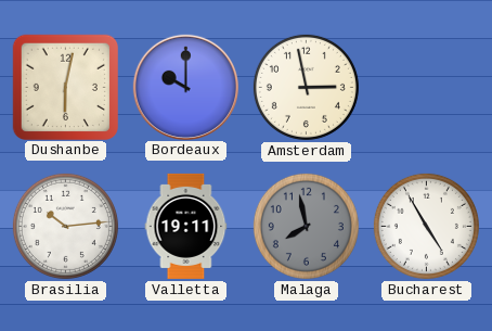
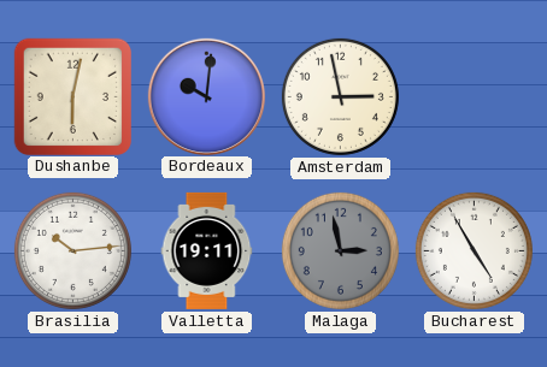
Bordeaux: 10:00 -> 10:01 (206, 96)
Malaga: 7:58 -> 2:58 (340, 250)
